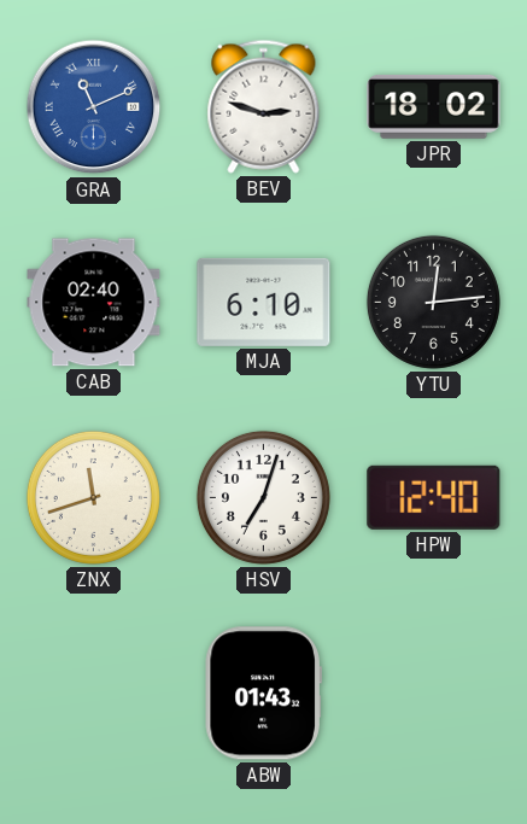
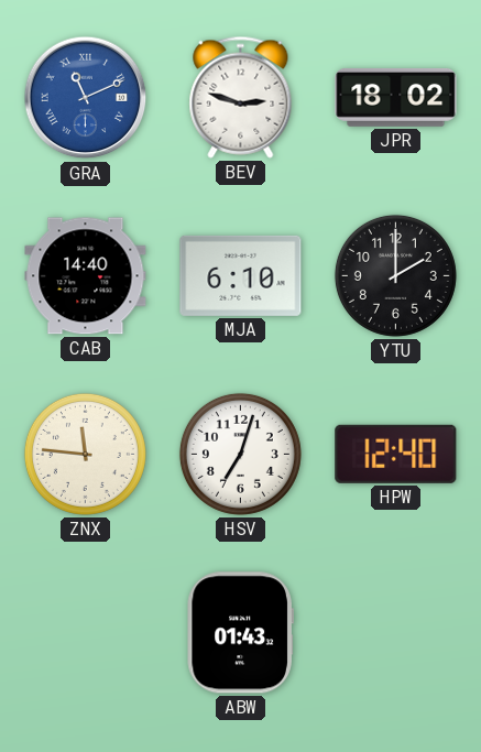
CAB: 02:40 -> 14:40 (86, 276)
YTU: 12:14 -> 2:00 (395, 275)
ZNX: 11:42 -> 11:46 (85, 454)
